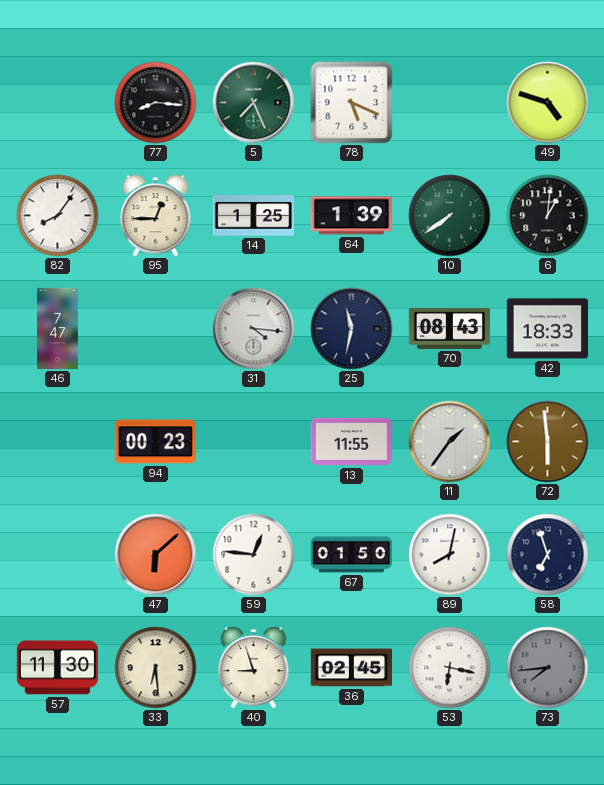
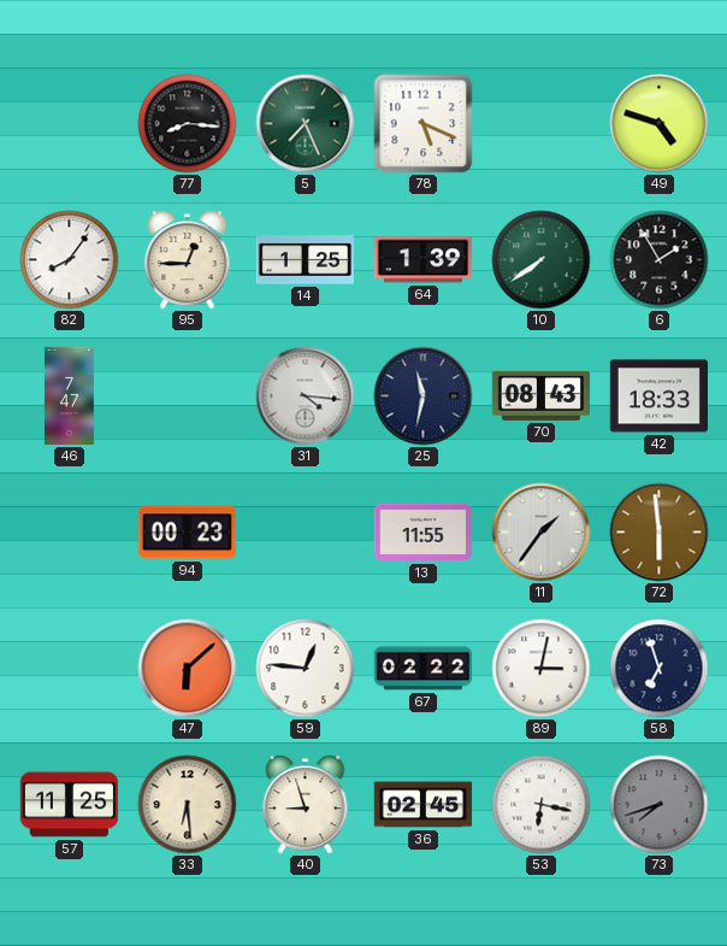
6: 1:01 -> 1:55 (660, 260)
67: 01:50 -> 02:22 (422, 669)
89: 8:02 -> 3:02 (542, 669)
57: 11:30 -> 11:25 (69, 805)
73: 7:44 -> 7:42 (660, 805)
